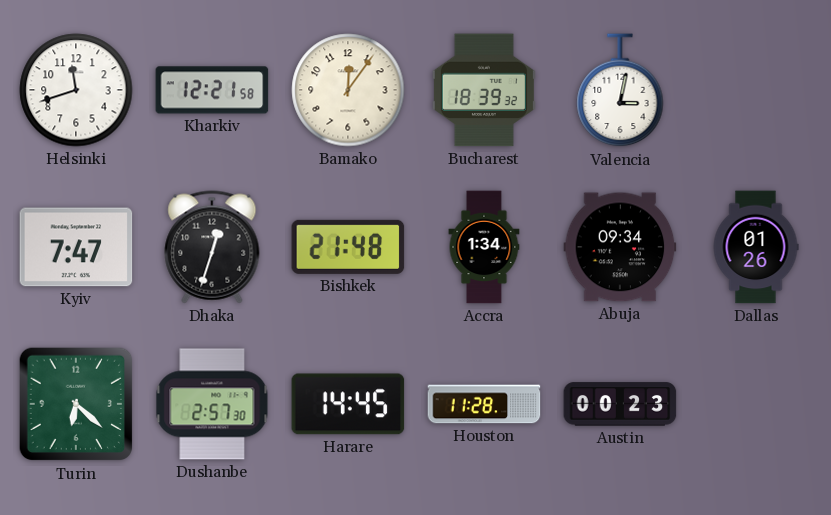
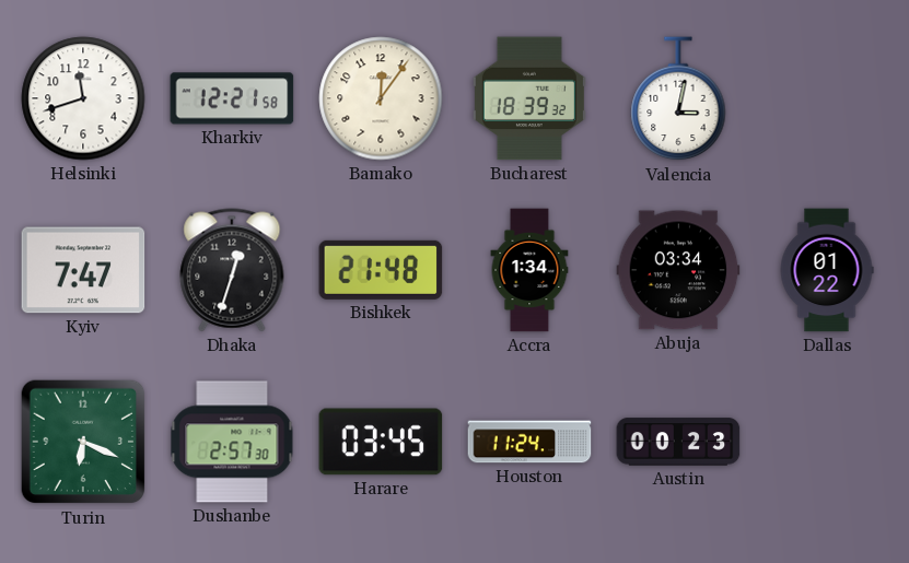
Abuja: 09:34 -> 03:34 (678, 270)
Dallas: 01:26 -> 01:22 (827, 270)
Turin: 6:22 -> 6:19 (83, 442)
Harare: 14:45 -> 03:45 (381, 442)
Houston: 11:28 -> 11:24 (529, 442)
